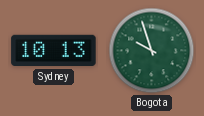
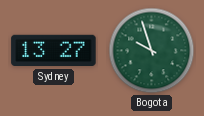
Sydney: 10:13 -> 13:27 (54, 51)
